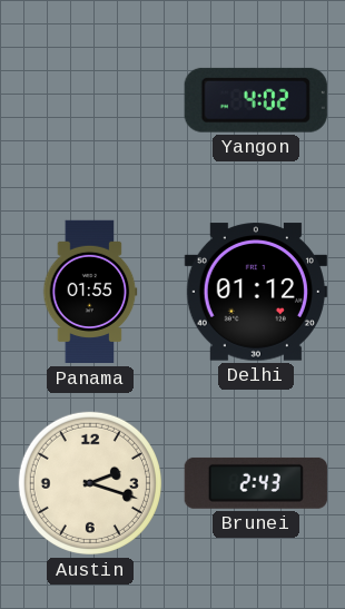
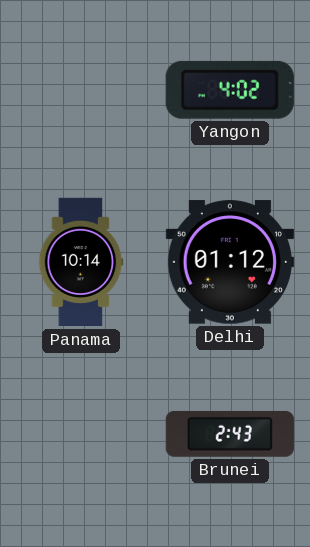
Panama: 01:55 -> 10:14 (81, 262)
Austin: 2:18 -> none (90, 483)
